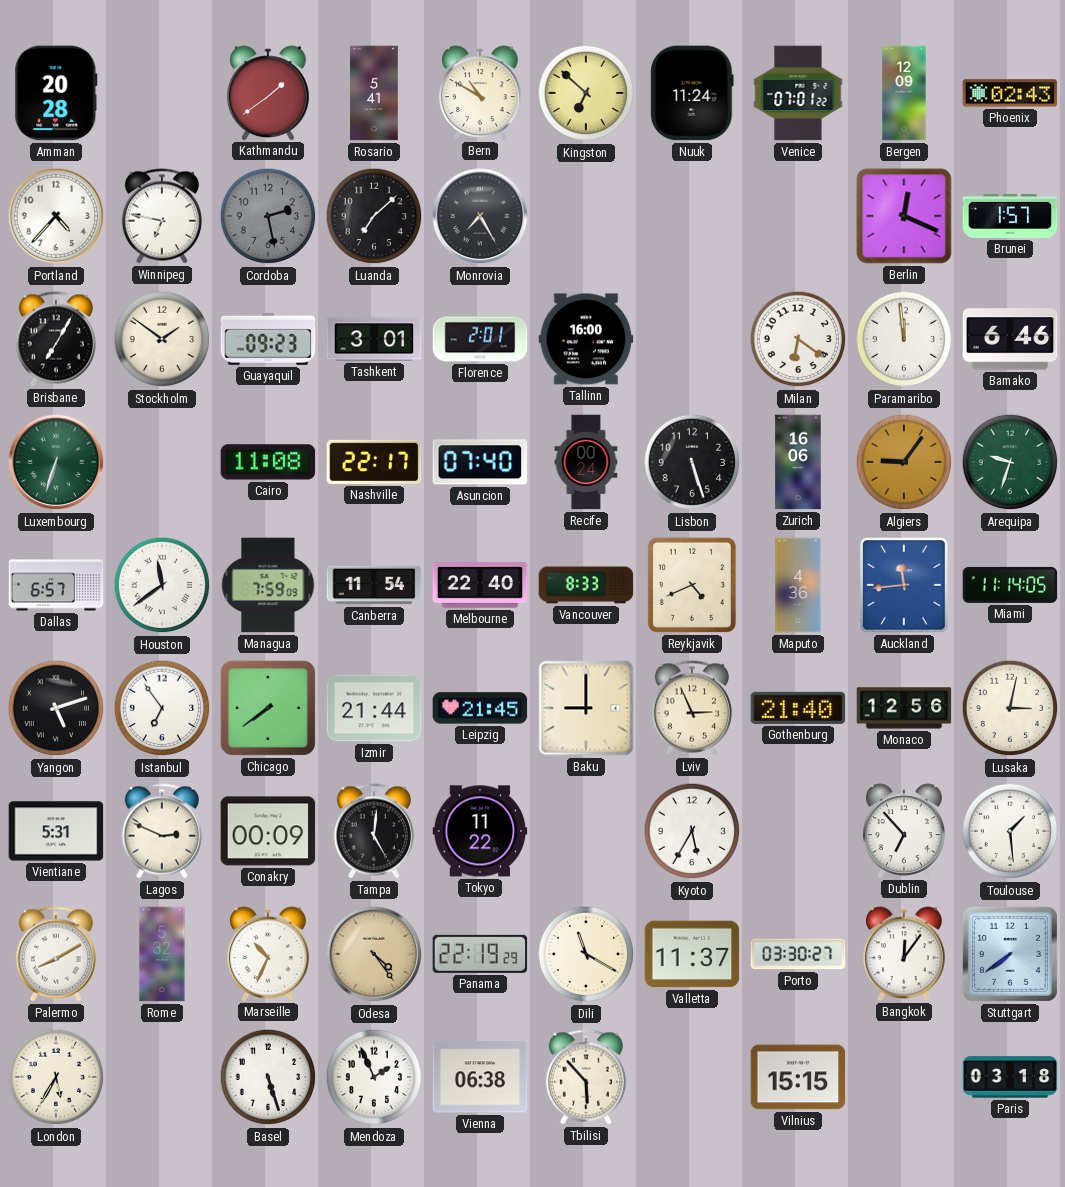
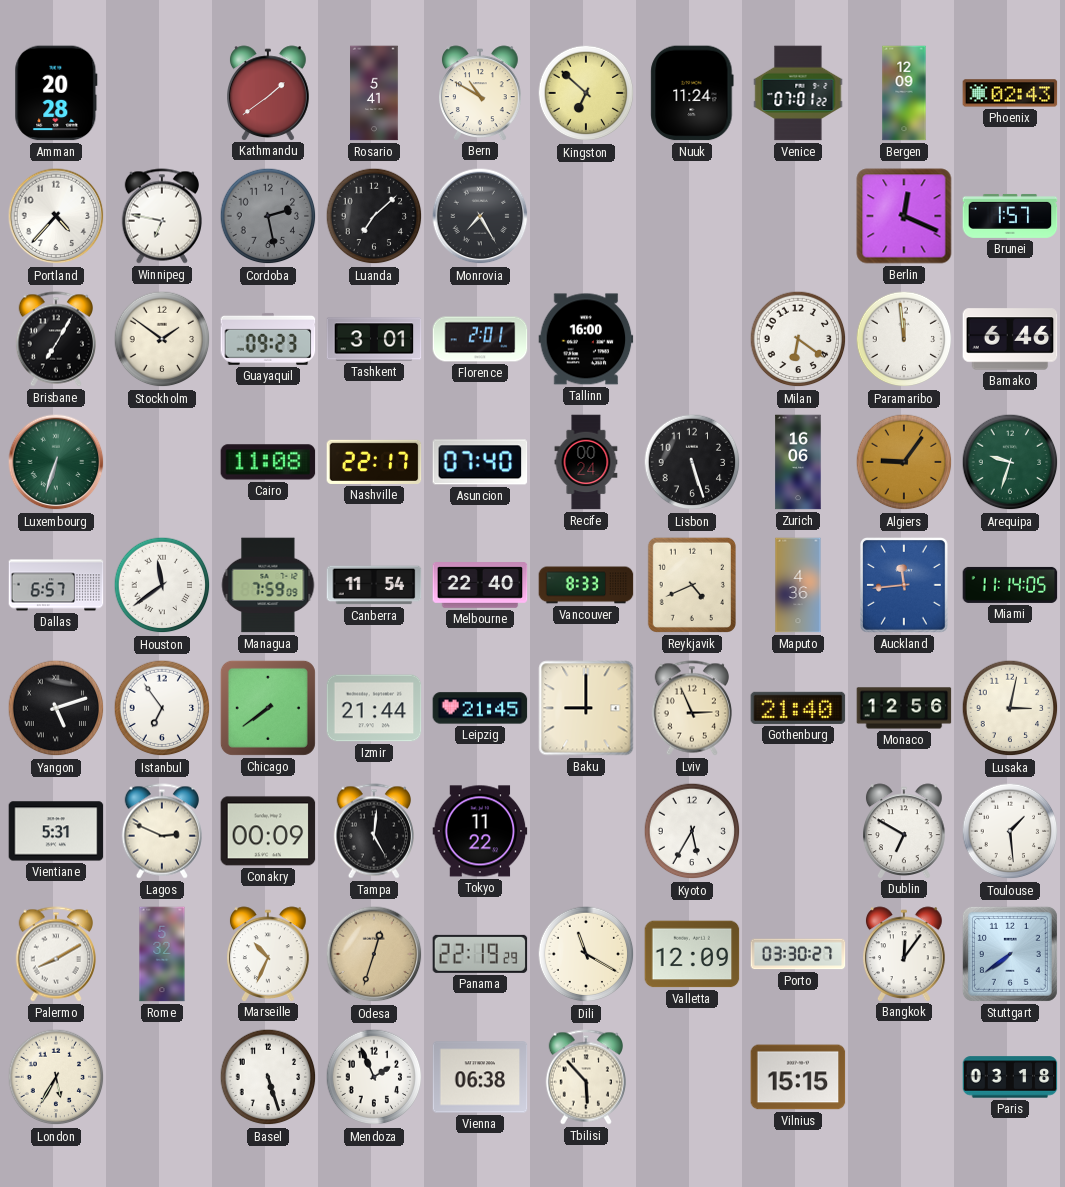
Dublin: 6:53 -> 6:50 (905, 831)
Odesa: 4:24 -> 12:33 (374, 954)
Valletta: 11:37 -> 12:09 (692, 954)
